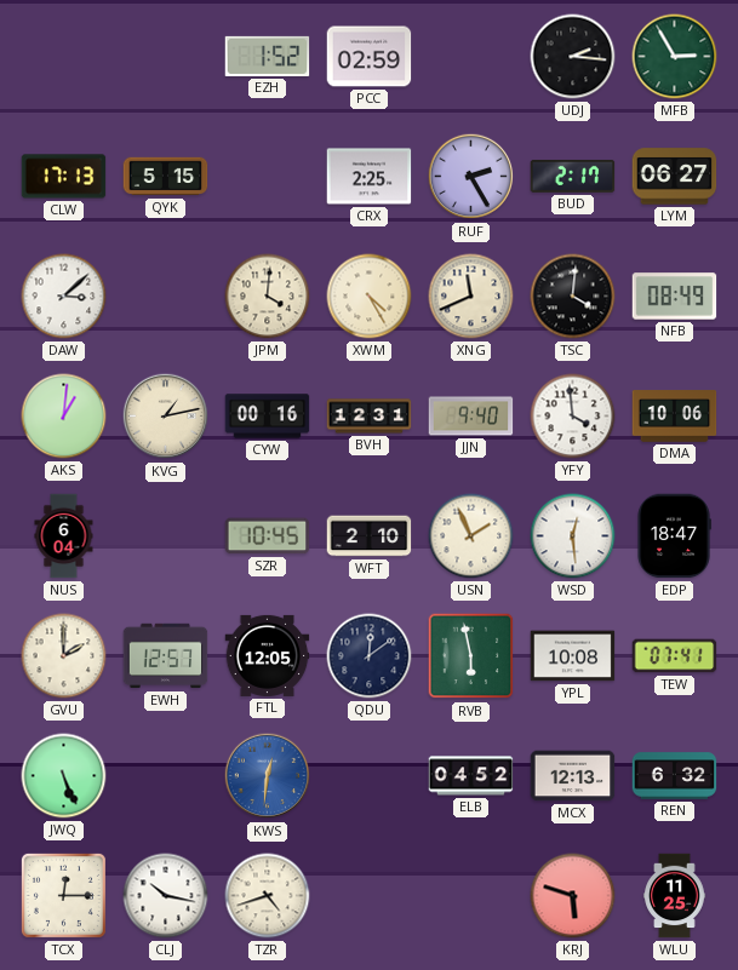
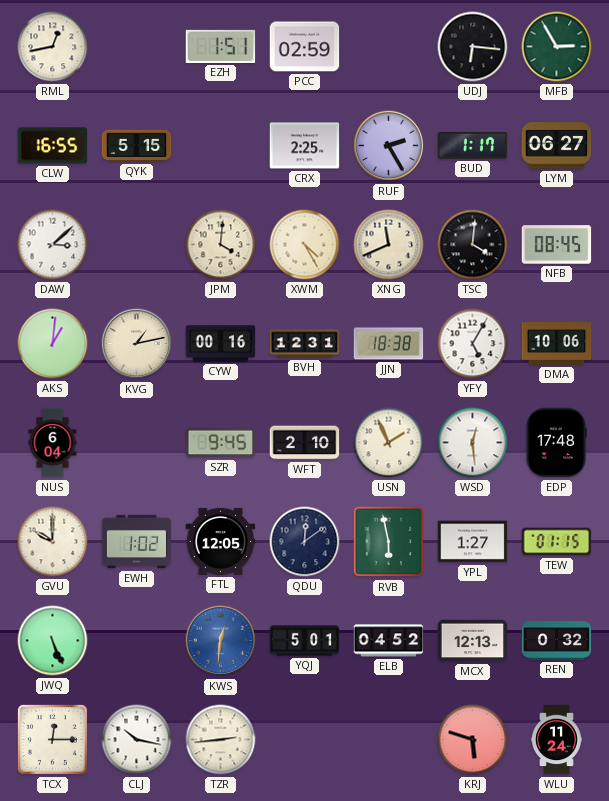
RML: none -> 12:43 (53, 47)
EZH: 1:52 -> 1:51 (221, 46)
UDJ: 2:16 -> 6:16 (473, 47)
CLW: 17:13 -> 16:55 (53, 146)
BUD: 2:17 -> 1:17 (473, 145)
NFB: 08:49 -> 08:45 (557, 245)
JJN: 9:40 -> 18:38 (389, 344)
YFY: 3:59 -> 5:05 (473, 344)
SZR: 10:45 -> 9:45 (221, 443)
EDP: 18:47 -> 17:48 (556, 443)
GVU: 2:00 -> 10:00 (53, 542)
EWH: 12:57 -> 1:02 (137, 542)
YPL: 10:08 -> 1:27 (473, 542)
TEW: 07:41 -> 01:15 (557, 542)
YQJ: none -> 5:01 (305, 641)
REN: 6:32 -> 0:32 (557, 641)
TZR: 4:42 -> 2:44 (221, 740)
WLU: 11:25 -> 11:24 (557, 740)
